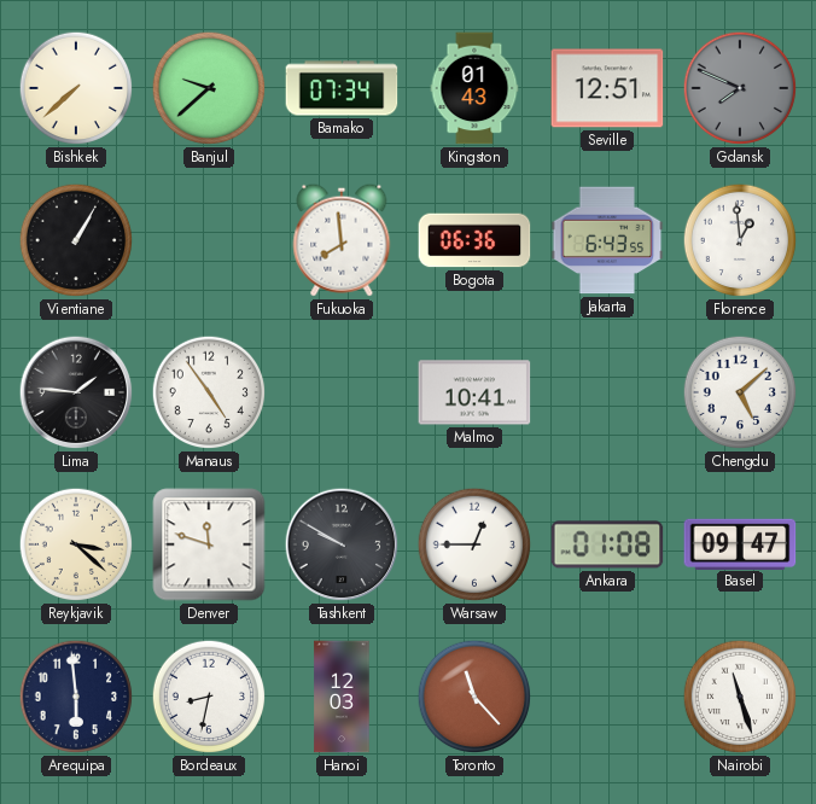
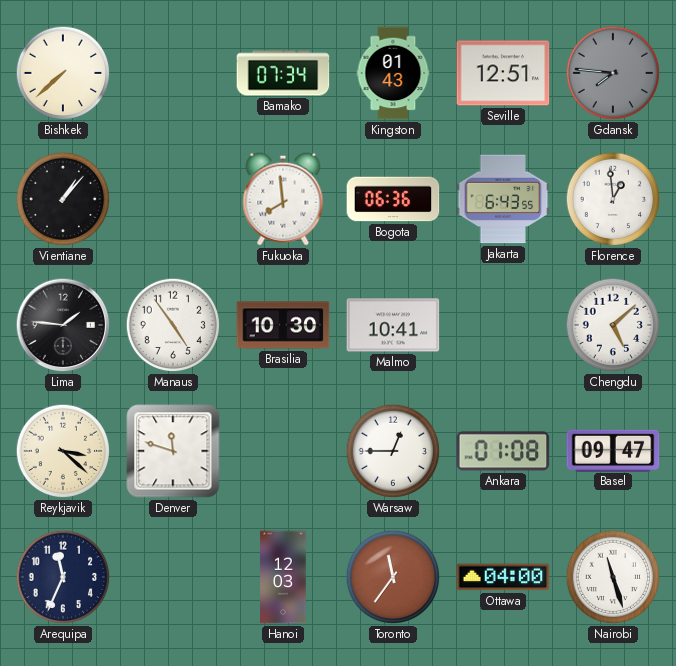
Banjul: 9:38 -> none (209, 88)
Gdansk: 7:49 -> 7:46 (613, 73)
Vientiane: 1:05 -> 1:07 (63, 199)
Brasilia: none -> 10:30 (283, 325)
Tashkent: 9:50 -> none (342, 544)
Arequipa: 5:59 -> 11:34 (63, 577)
Bordeaux: 8:32 -> none (209, 697)
Toronto: 11:23 -> 11:36 (393, 577)
Ottawa: none -> 04:00 (503, 577)
